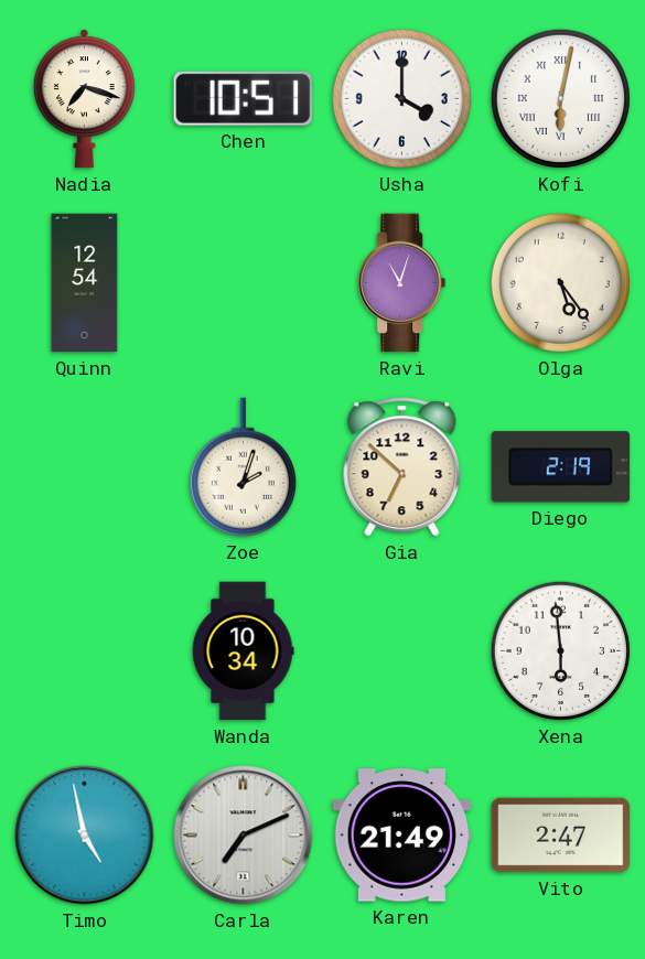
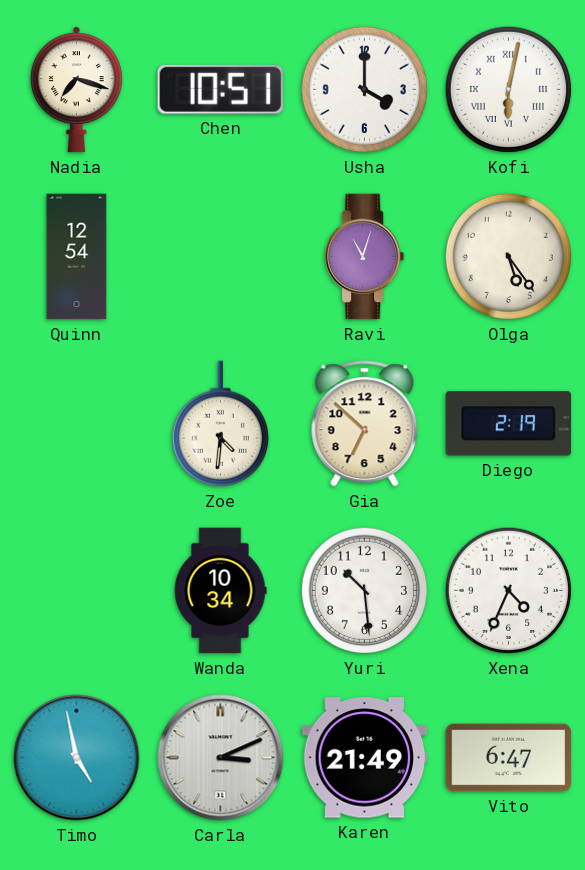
Zoe: 2:03 -> 4:31 (220, 424)
Yuri: none -> 10:29 (364, 590)
Xena: 5:59 -> 4:34 (508, 590)
Carla: 7:11 -> 3:11 (221, 758)
Vito: 2:47 -> 6:47 (509, 758)
